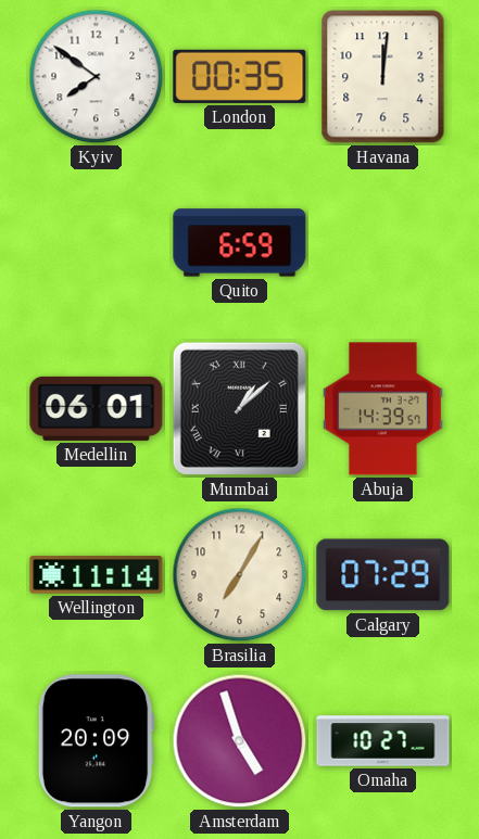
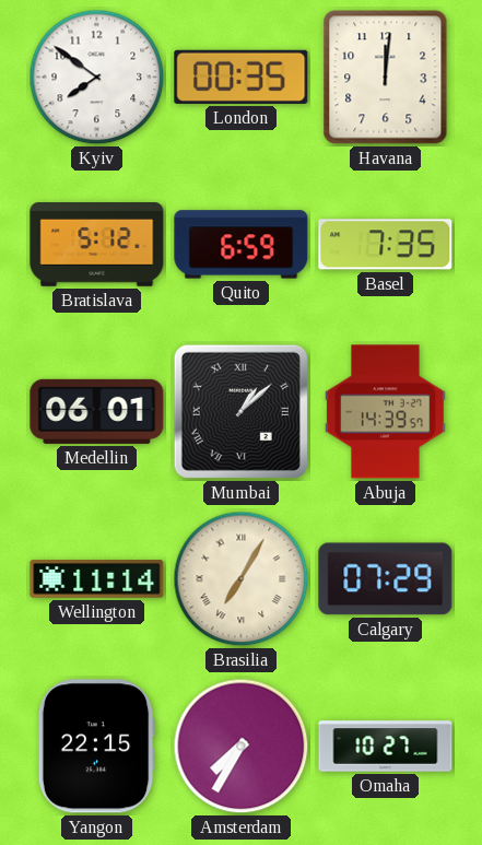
Bratislava: none -> 5:12 (97, 245)
Basel: none -> 7:35 (386, 245)
Brasilia numerals: Arabic -> Roman (242, 579)
Yangon: 20:09 -> 22:15 (96, 747)
Amsterdam: 4:57 -> 7:35 (242, 747)
